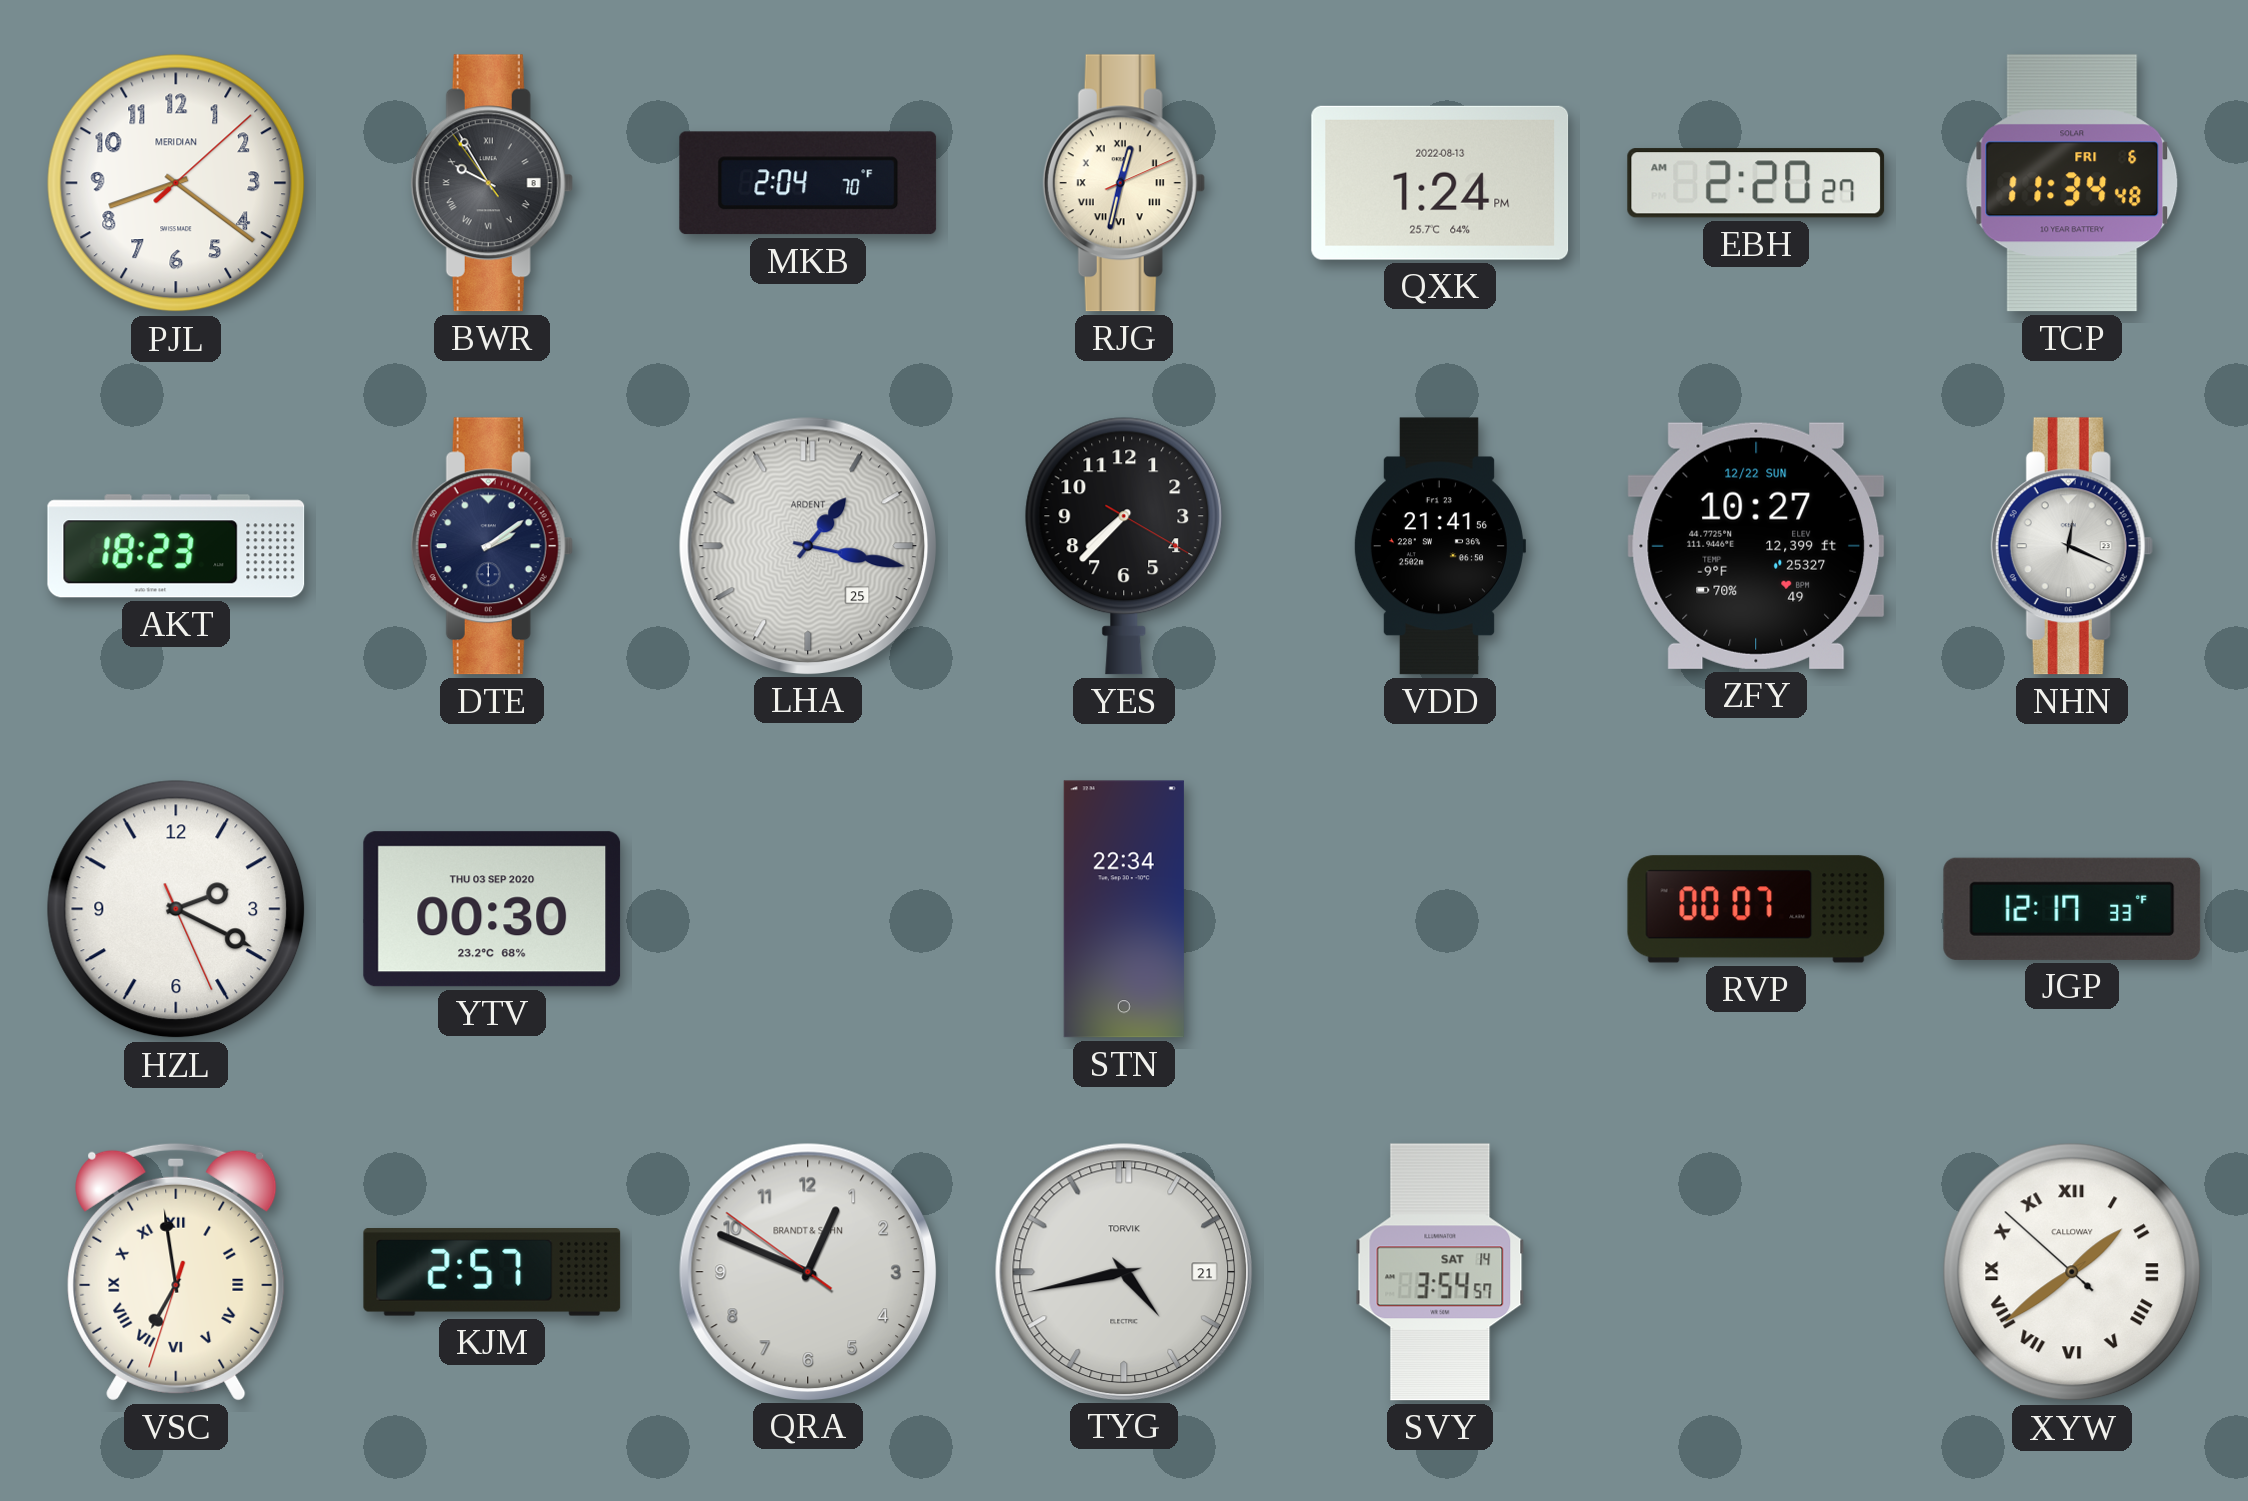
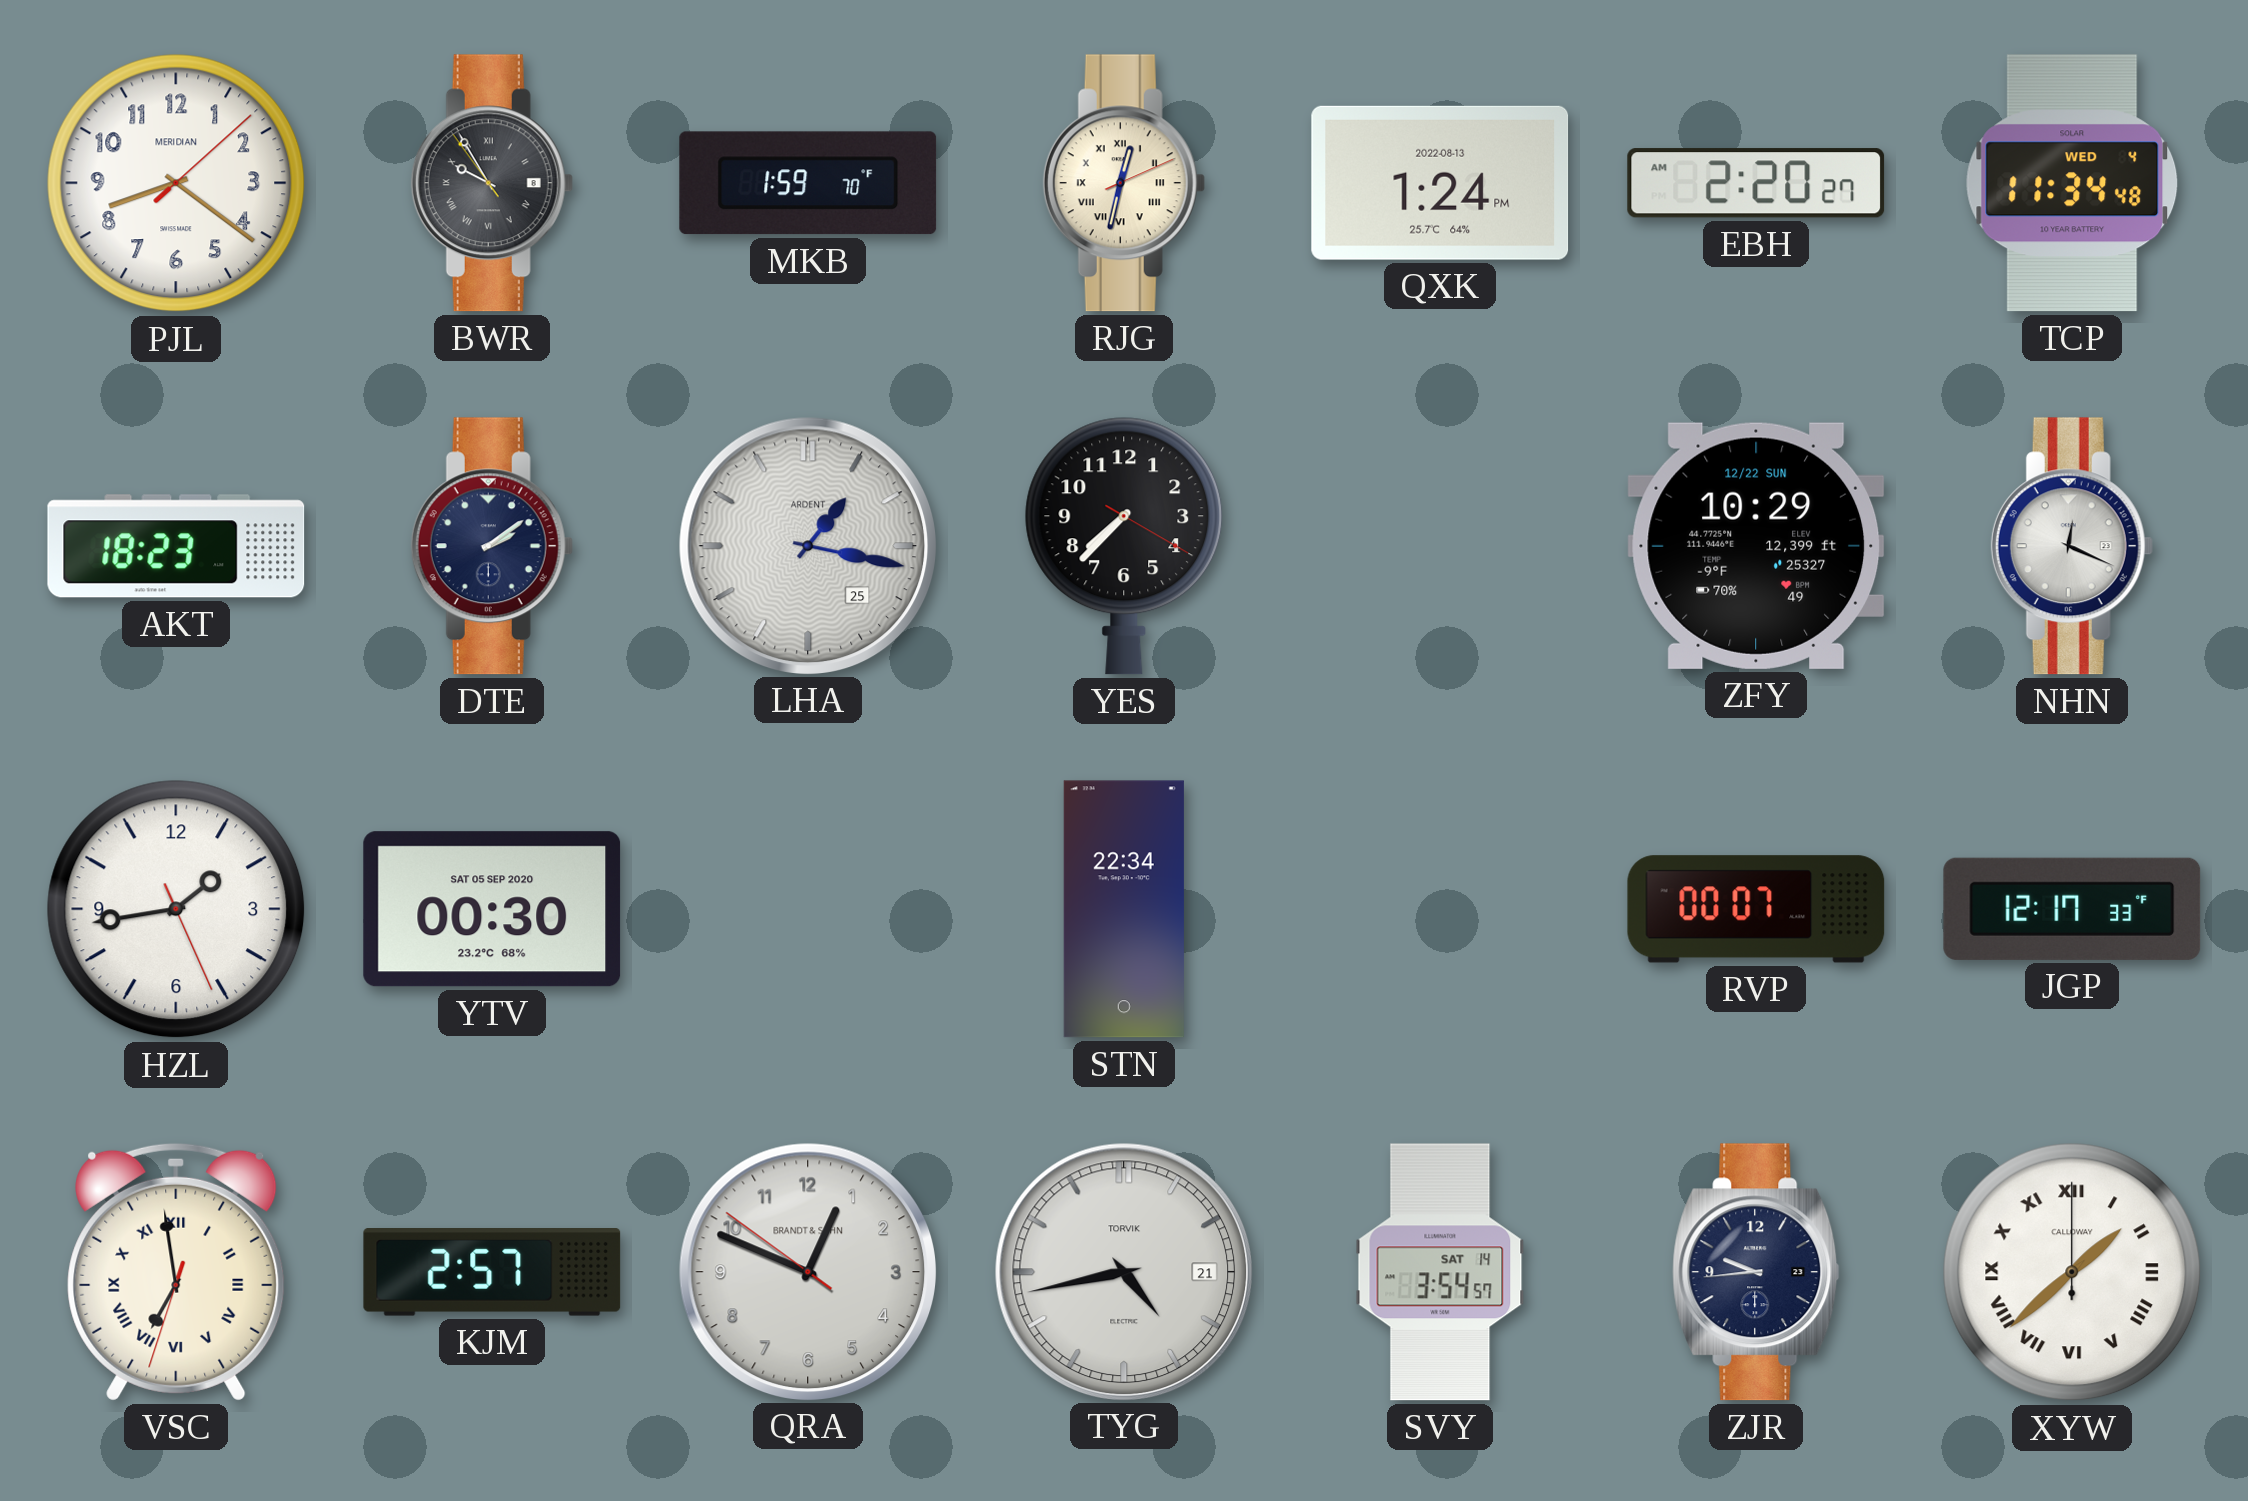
MKB: 2:04 -> 1:59 (808, 183)
TCP date: FRI 6 -> WED 4 (2072, 183)
VDD: 21:41 -> none (1439, 546)
ZFY: 10:27 -> 10:29 (1756, 546)
HZL: 2:19 -> 1:43 (176, 909)
YTV date: THU 03 SEP 2020 -> SAT 05 SEP 2020 (492, 909)
ZJR: none -> 9:44 (1756, 1272)
XYW: 1:38:52 -> 1:38:00 (2072, 1272)
